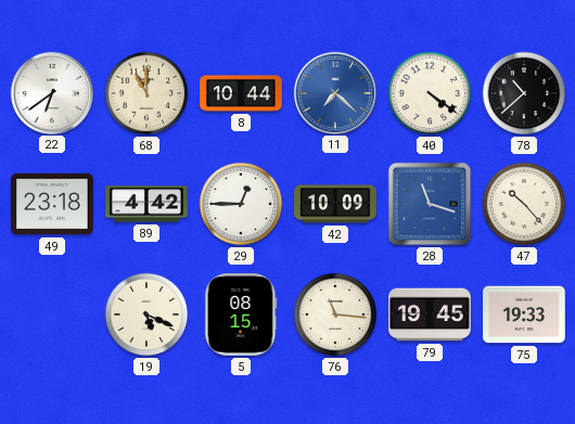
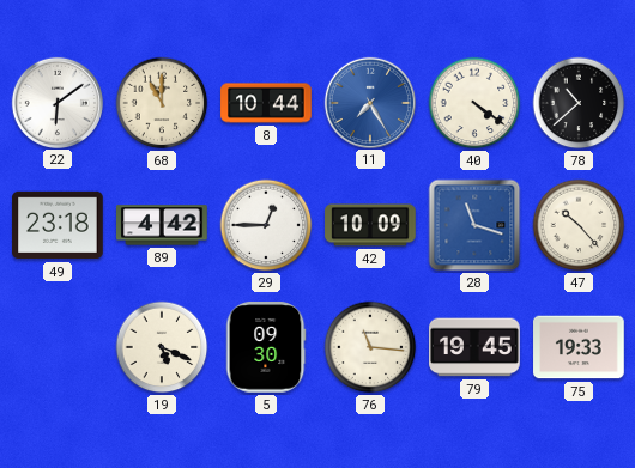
22: 6:39 -> 6:09 (56, 102)
11: 7:22 -> 7:25 (369, 102)
5: 08:15 -> 09:30 (266, 347)
